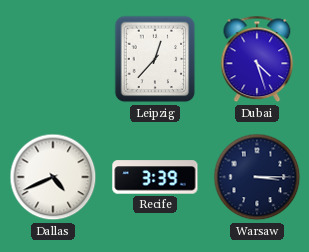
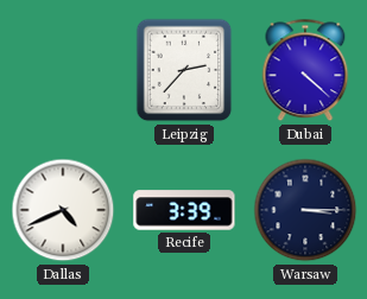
Leipzig: 12:37 -> 2:37 (184, 70)
Dubai: 4:27 -> 4:22 (305, 70)
